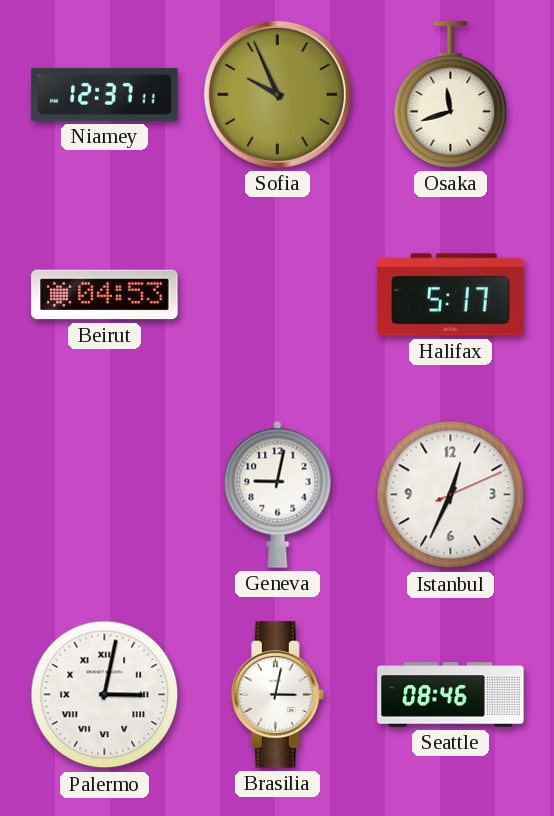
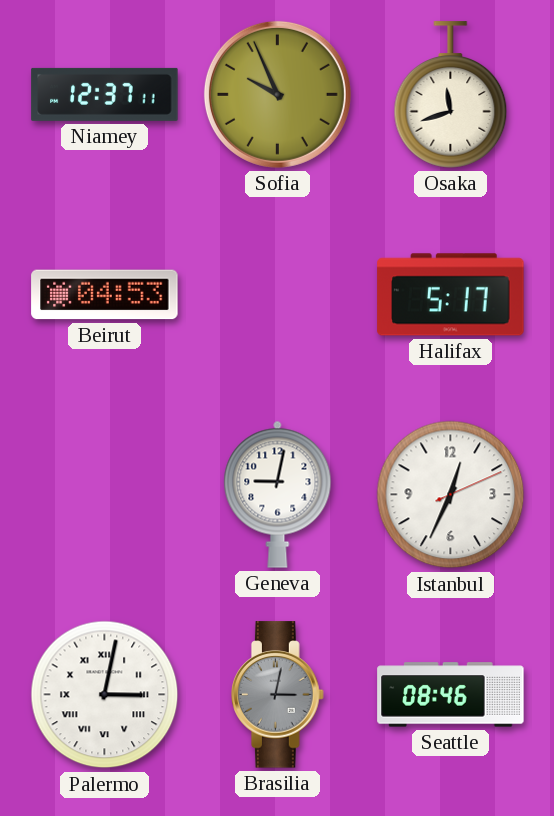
Brasilia dial: white -> grey (278, 695)
